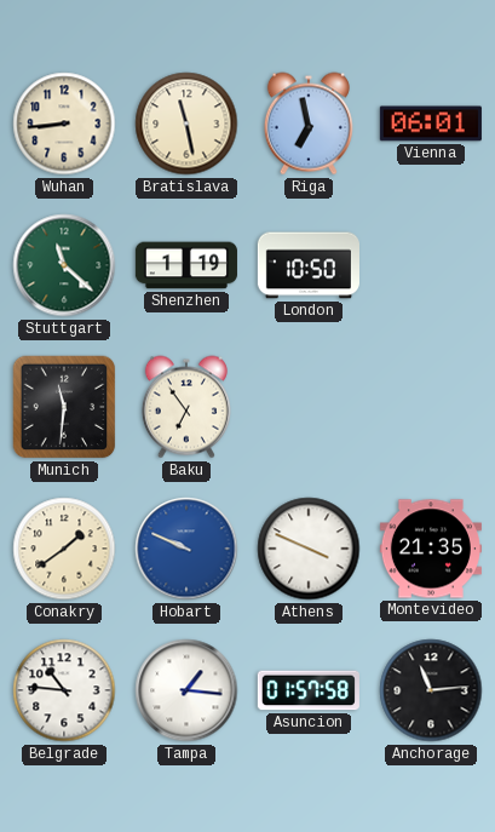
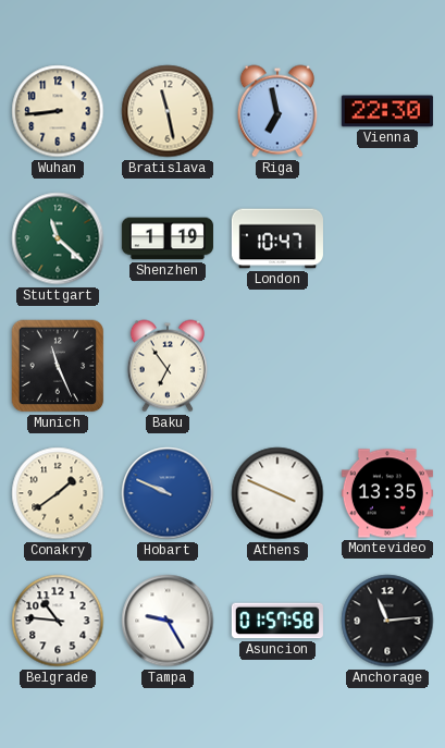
Vienna: 06:01 -> 22:30 (387, 111)
London: 10:50 -> 10:47 (277, 238)
Munich: 11:31 -> 11:26 (58, 366)
Montevideo: 21:35 -> 13:35 (387, 493)
Tampa: 1:16 -> 9:25 (168, 621)
